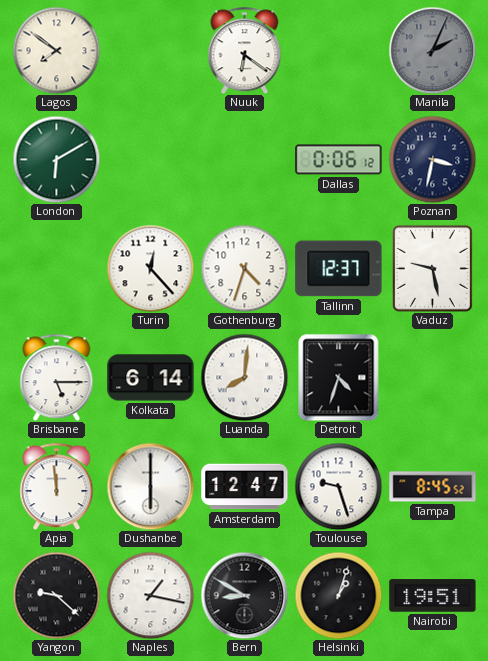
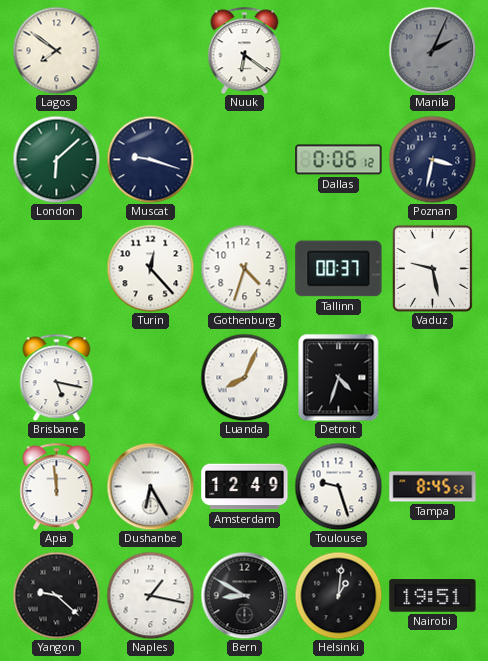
London: 6:10 -> 6:08 (56, 159)
Muscat: none -> 9:18 (150, 159)
Tallinn: 12:37 -> 00:37 (339, 269)
Brisbane: 5:15 -> 5:17 (57, 377)
Kolkata: 6:14 -> none (151, 378)
Luanda: 8:01 -> 8:04 (244, 377)
Dushanbe: 6:00 -> 6:25 (150, 486)
Amsterdam: 12:47 -> 12:49 (245, 487)
Helsinki: 1:03 -> 1:01 (338, 595)
